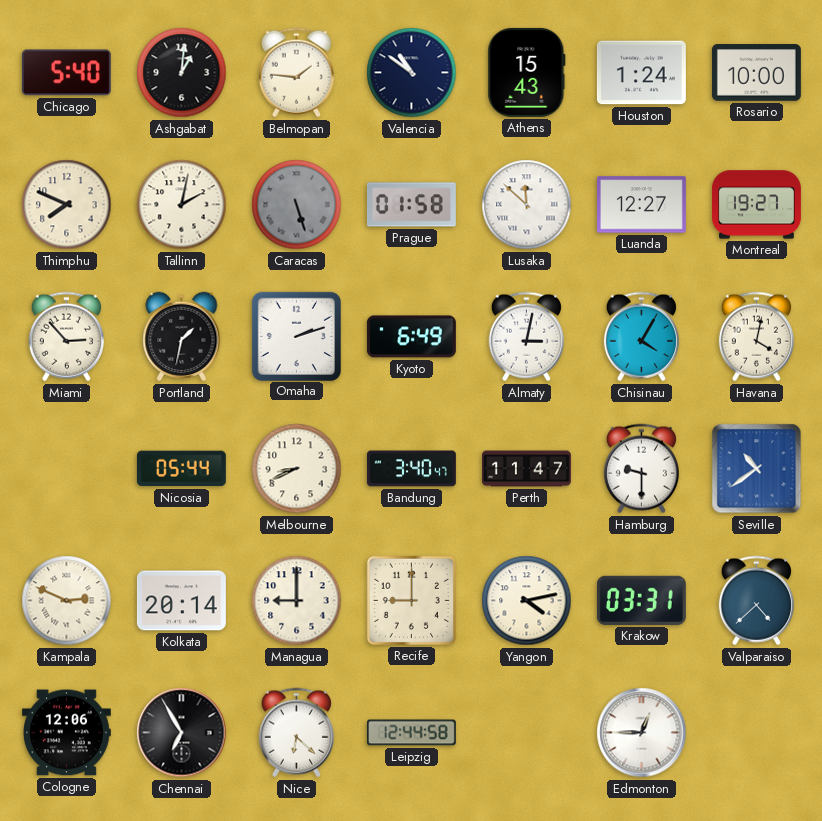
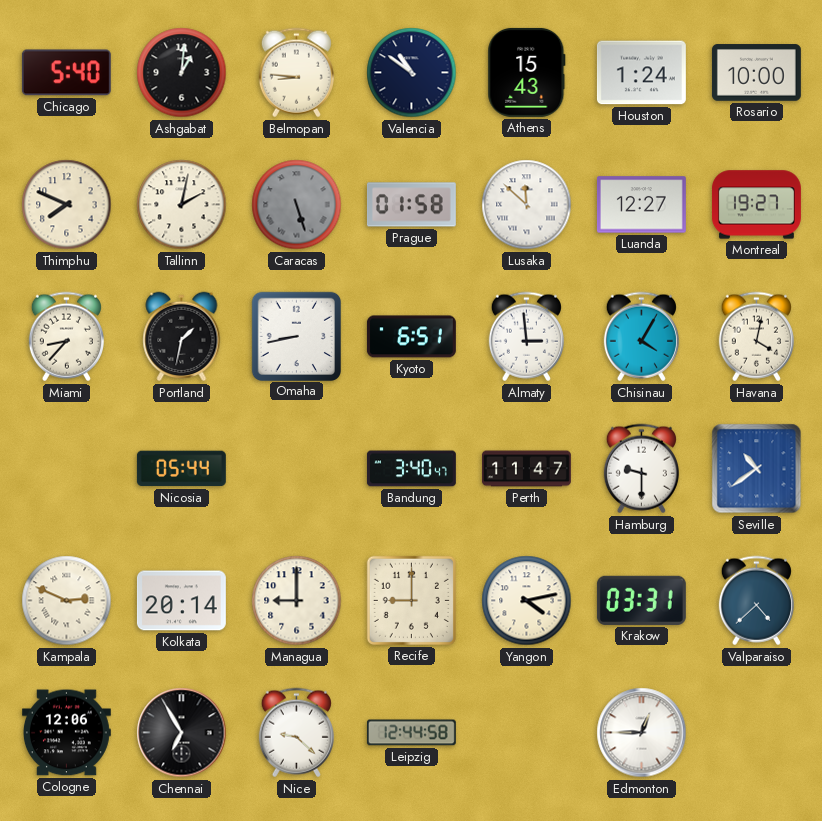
Belmopan: 1:46 -> 8:46 (296, 73)
Miami: 2:53 -> 8:37 (66, 337)
Omaha: 2:12 -> 8:43 (296, 336)
Kyoto: 6:49 -> 6:51 (411, 337)
Almaty: 3:02 -> 2:59 (526, 337)
Melbourne: 8:41 -> none (297, 469)
Nice: 6:22 -> 9:22 (296, 733)
